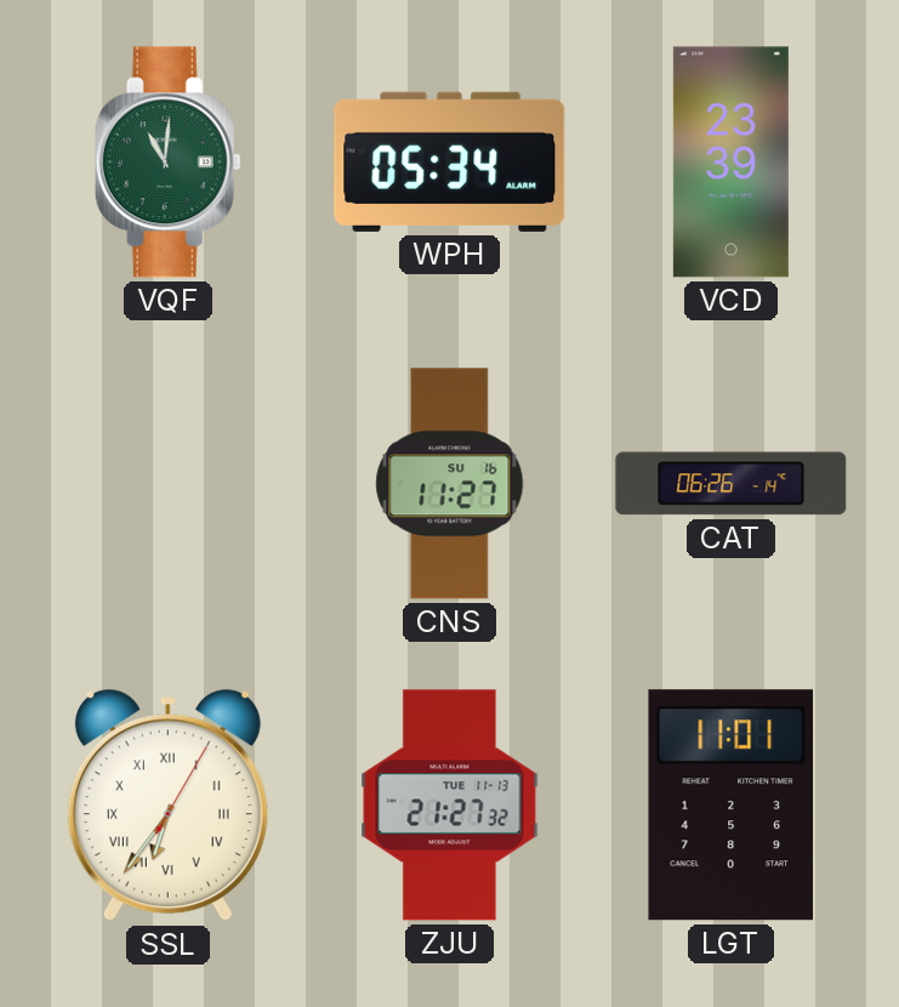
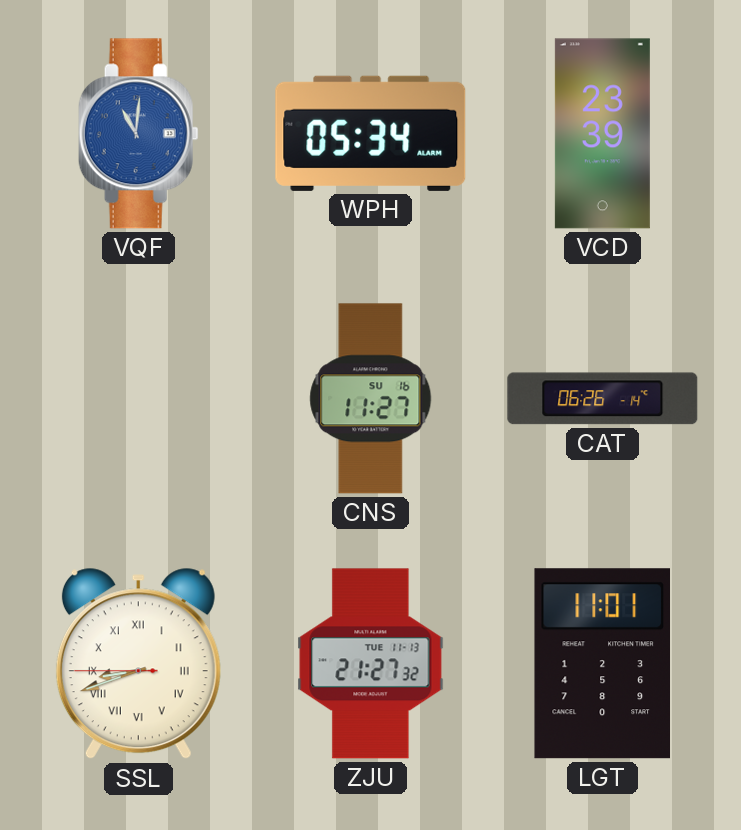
VQF dial: green -> blue (138, 134)
SSL: 6:36 -> 8:41 (138, 664)
